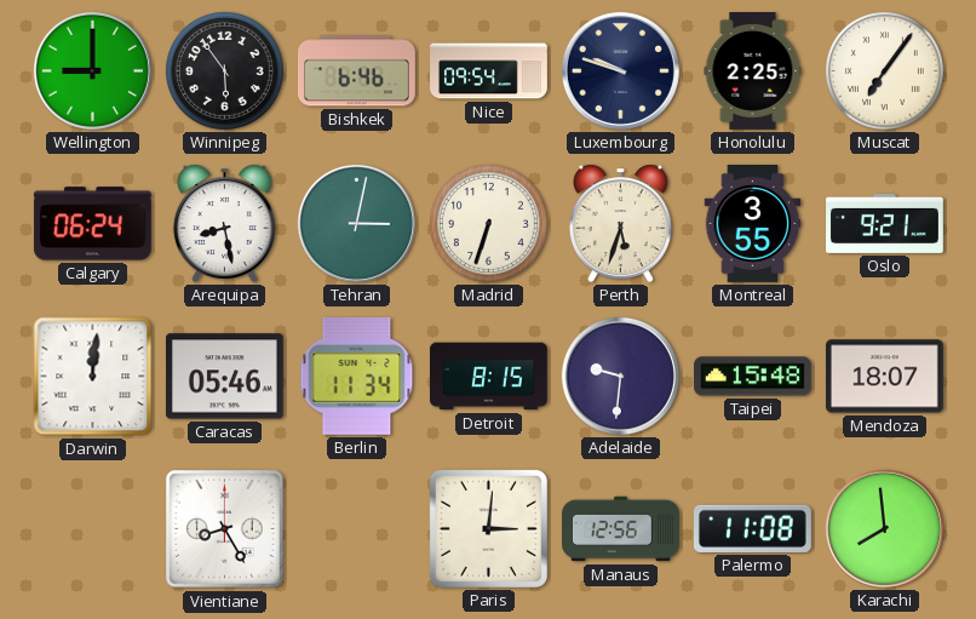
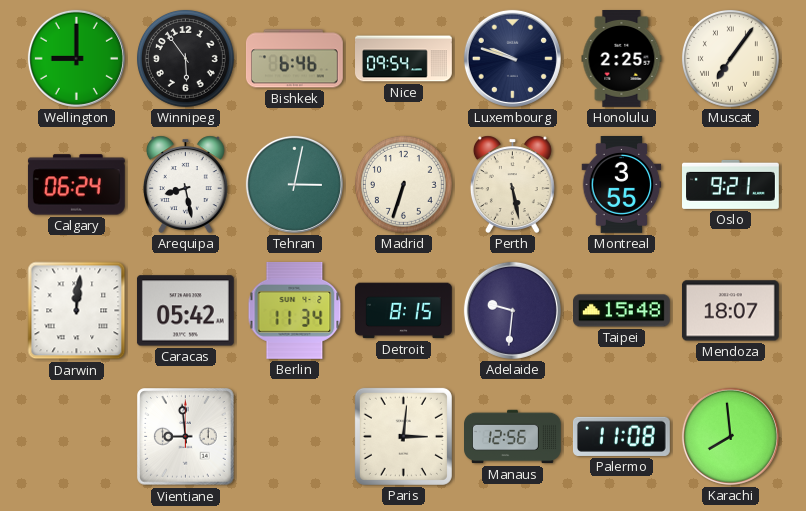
Perth: 5:33 -> 5:28 (512, 184)
Caracas: 05:46 -> 05:42 (185, 311)
Vientiane: 8:25 -> 8:59 (186, 437)
